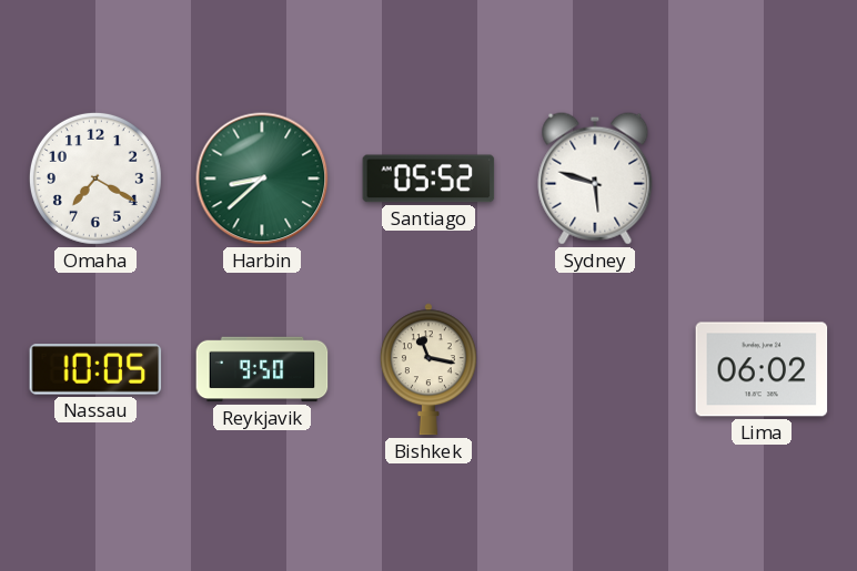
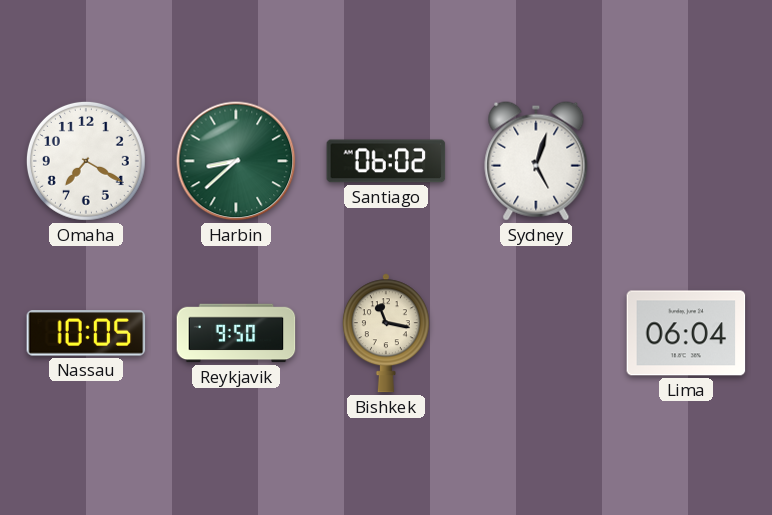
Santiago: 05:52 -> 06:02 (386, 161)
Sydney: 5:48 -> 5:03 (536, 161)
Lima: 06:02 -> 06:04 (686, 333)
